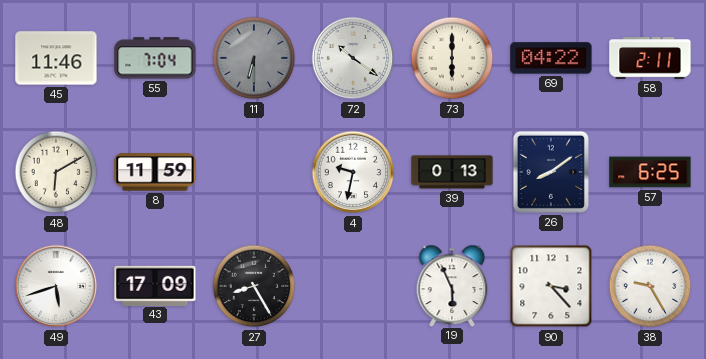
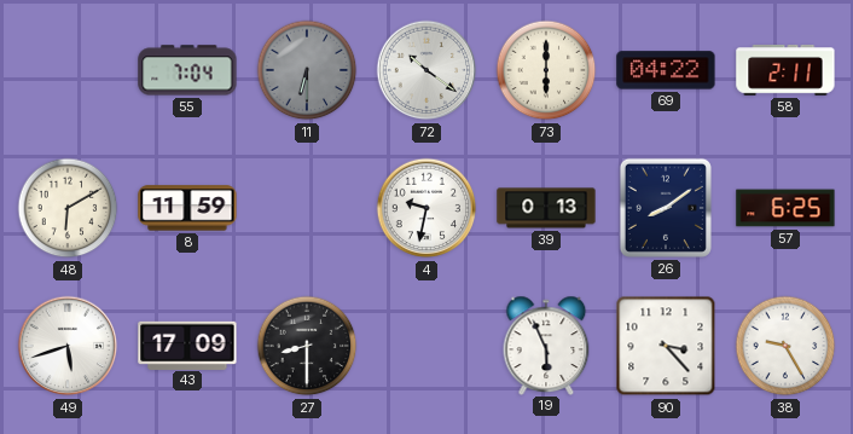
45: 11:46 -> none (56, 58)
27: 8:25 -> 8:30 (307, 346)
